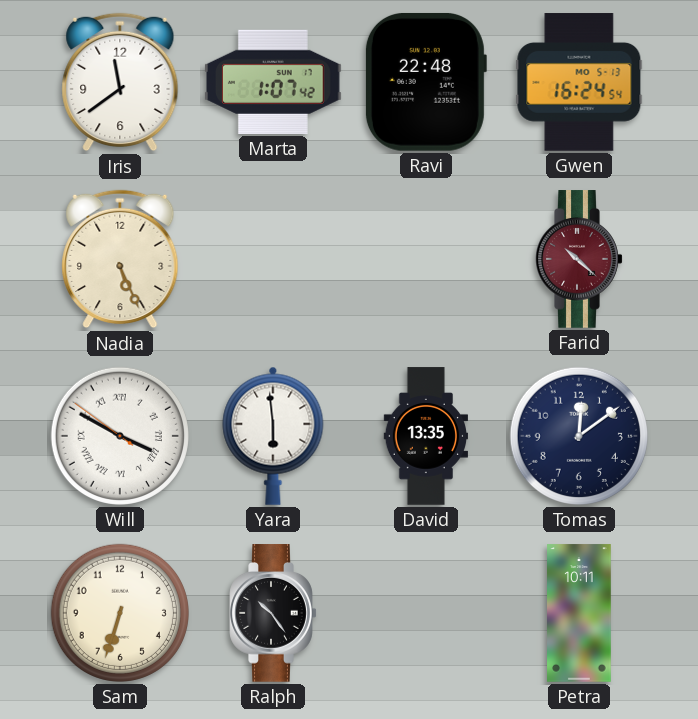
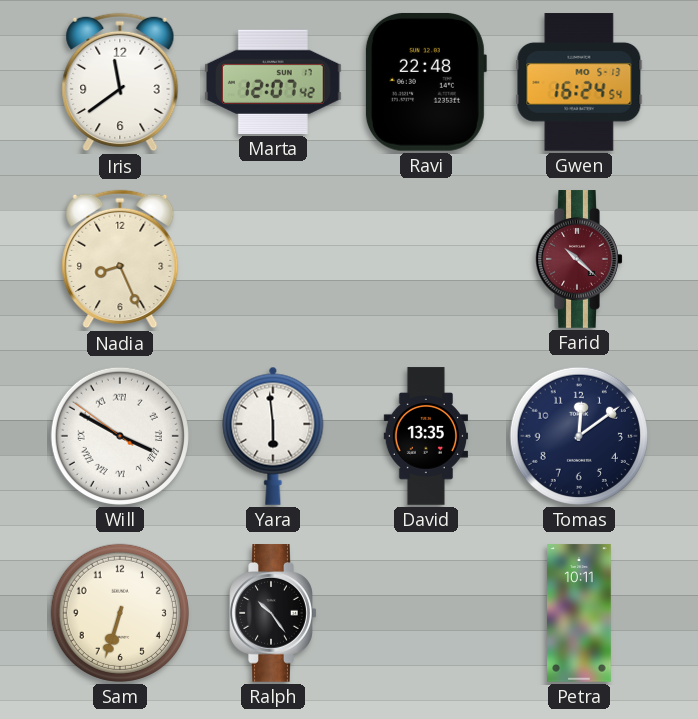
Marta: 1:07 -> 12:07 (274, 82)
Nadia: 5:26 -> 8:26 (120, 259)
